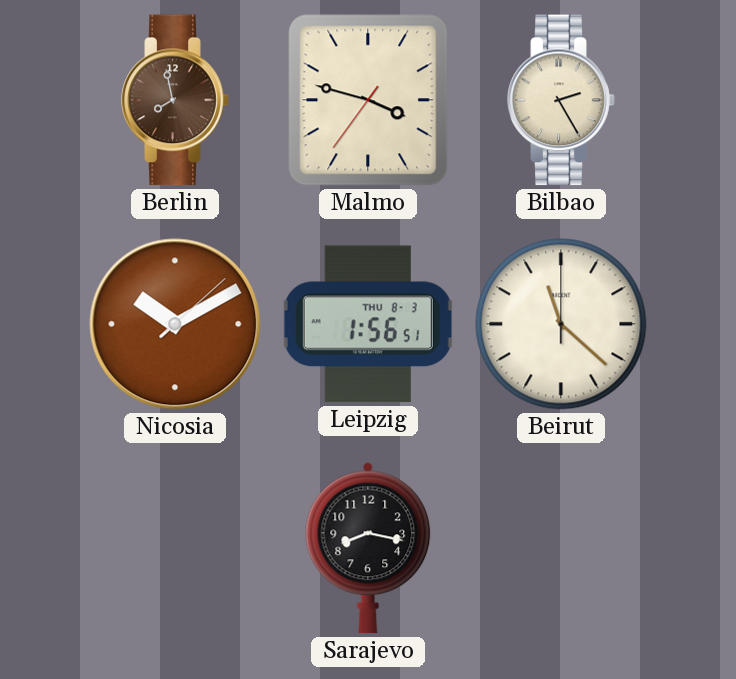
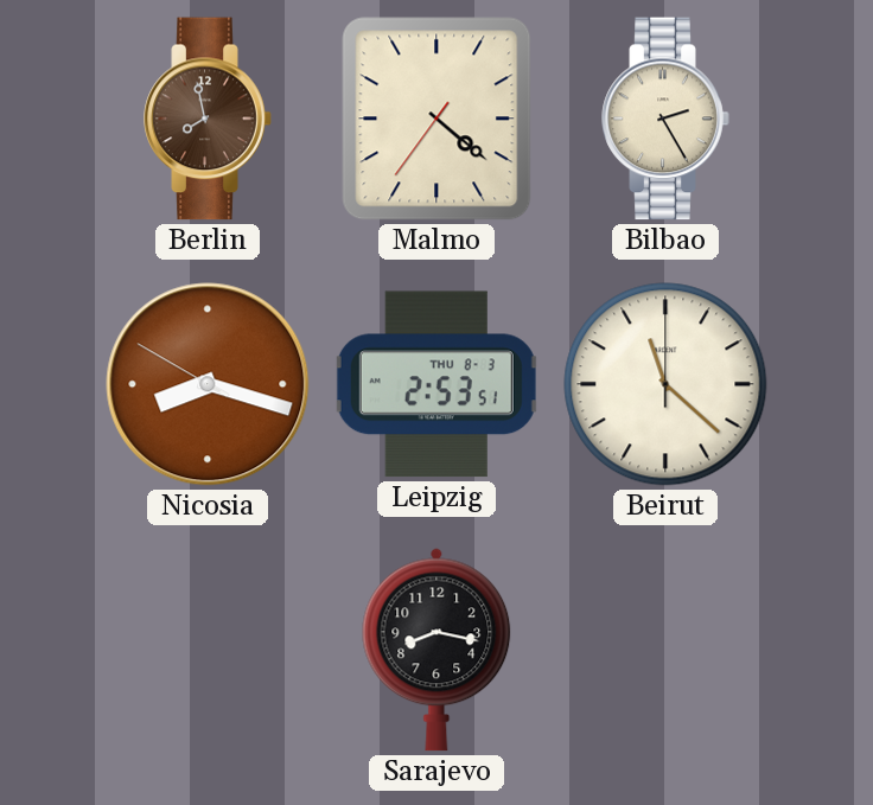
Malmo: 3:47 -> 4:21 (436, 119)
Nicosia: 10:10 -> 8:17 (208, 384)
Leipzig: 1:56 -> 2:53 (436, 384)
